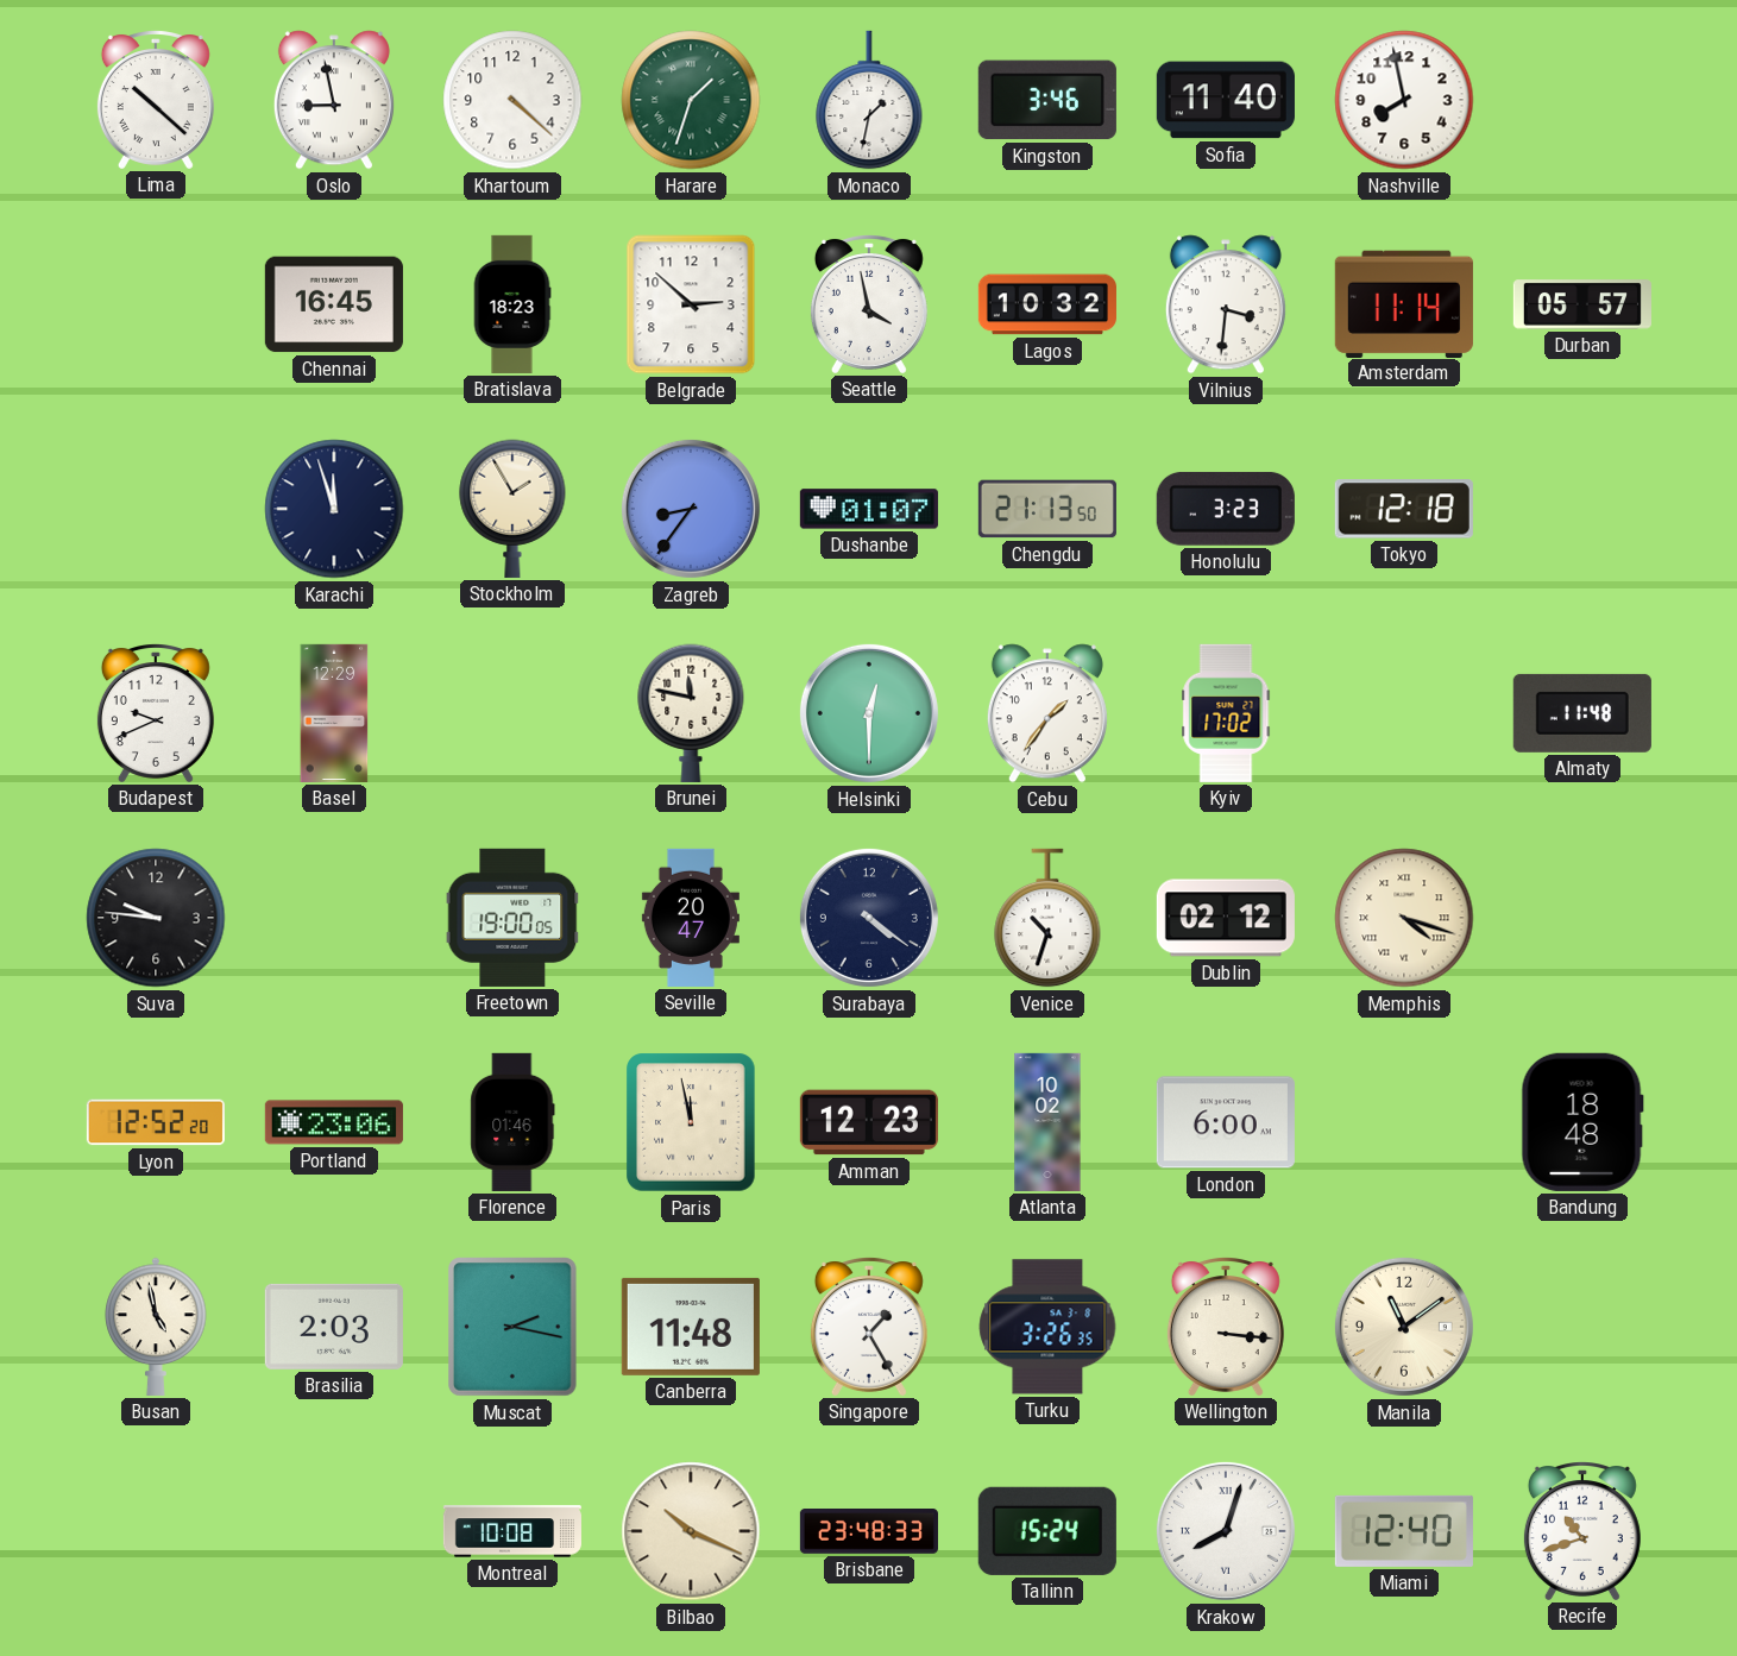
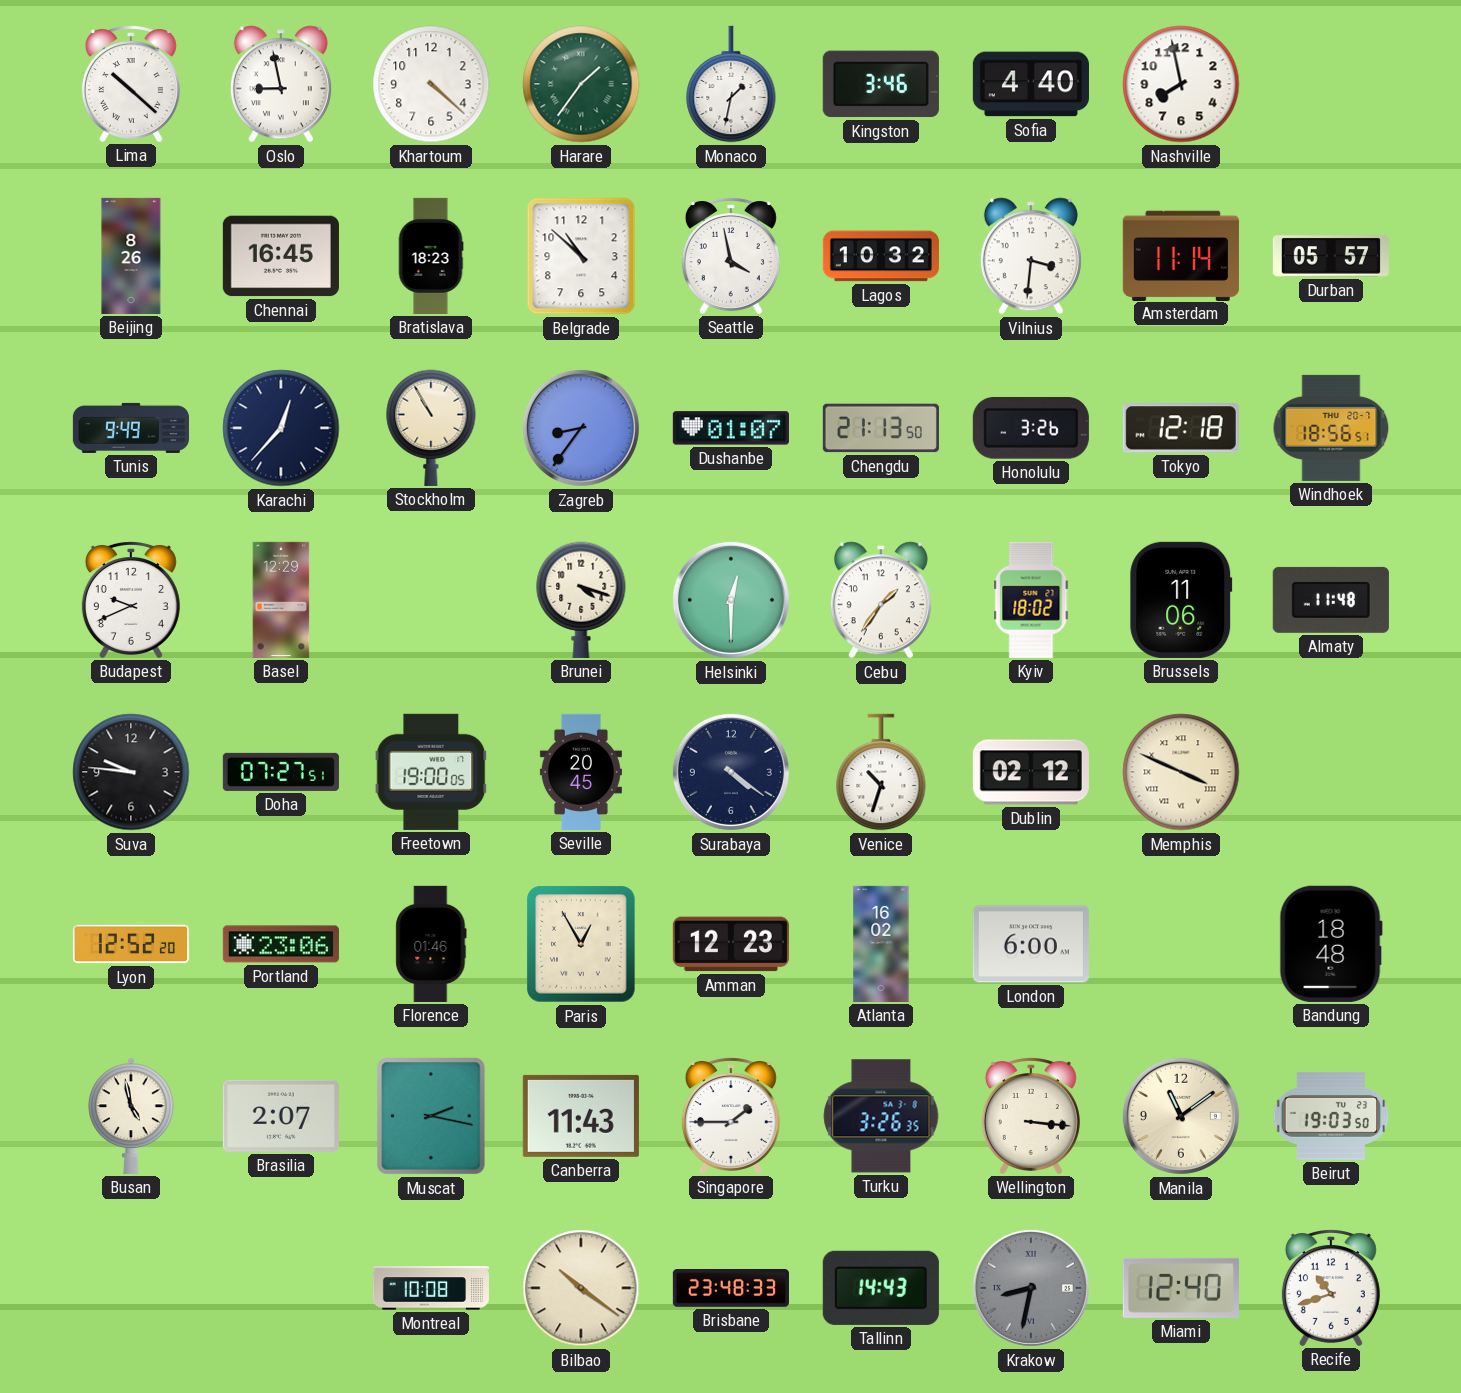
Harare: 1:33 -> 1:36 (581, 84)
Sofia: 11:40 -> 4:40 (1031, 84)
Beijing: none -> 8:26 (131, 256)
Belgrade: 2:52 -> 10:52 (581, 256)
Tunis: none -> 9:49 (131, 428)
Karachi: 11:57 -> 12:37 (281, 428)
Stockholm: 1:55 -> 10:55 (431, 428)
Honolulu: 3:23 -> 3:26 (1031, 428)
Windhoek: none -> 18:56 (1331, 428)
Brunei: 11:47 -> 4:18 (581, 600)
Kyiv: 17:02 -> 18:02 (1031, 600)
Brussels: none -> 11:06 (1181, 600)
Doha: none -> 07:27 (281, 772)
Seville: 20:47 -> 20:45 (581, 772)
Memphis: 4:18 -> 3:49 (1181, 772)
Paris: 11:58 -> 12:55 (581, 944)
Atlanta: 10:02 -> 16:02 (881, 944)
Brasilia: 2:03 -> 2:07 (281, 1116)
Canberra: 11:48 -> 11:43 (581, 1116)
Singapore: 1:25 -> 1:45 (731, 1116)
Beirut: none -> 19:03 (1331, 1116)
Bilbao: 10:19 -> 10:21 (581, 1288)
Tallinn: 15:24 -> 14:43 (881, 1288)
Krakow: 8:03 -> 8:32 (1031, 1288)
Krakow dial: white -> grey (1031, 1288)
